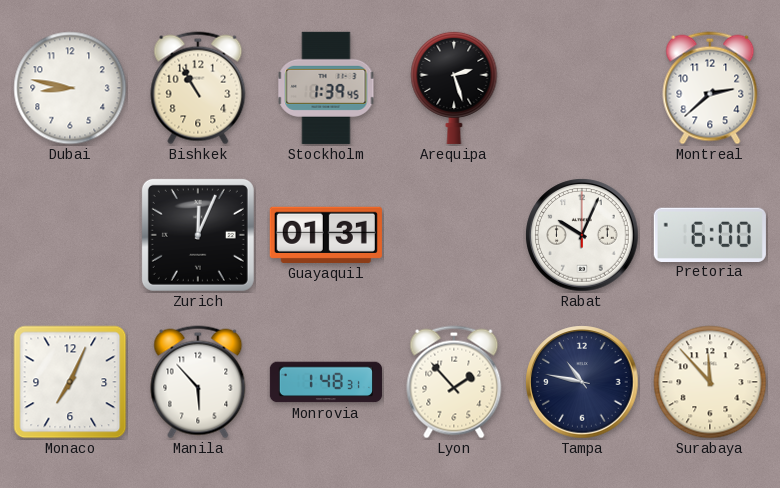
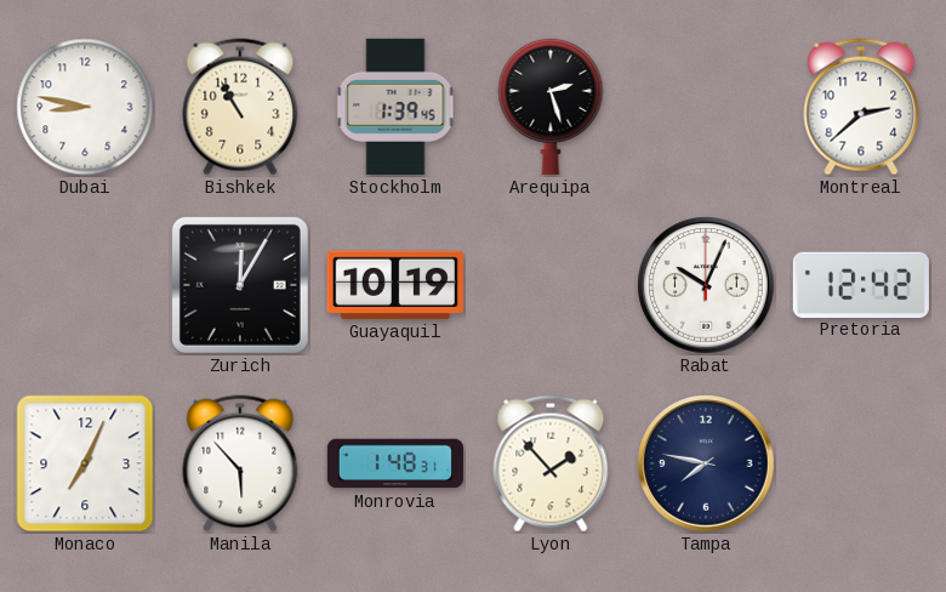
Zurich: 12:04 -> 12:05 (240, 285)
Guayaquil: 01:31 -> 10:19 (395, 285)
Pretoria: 6:00 -> 12:42 (861, 284)
Tampa: 10:47 -> 7:47 (706, 463)
Surabaya: 11:53 -> none (710, 382)
